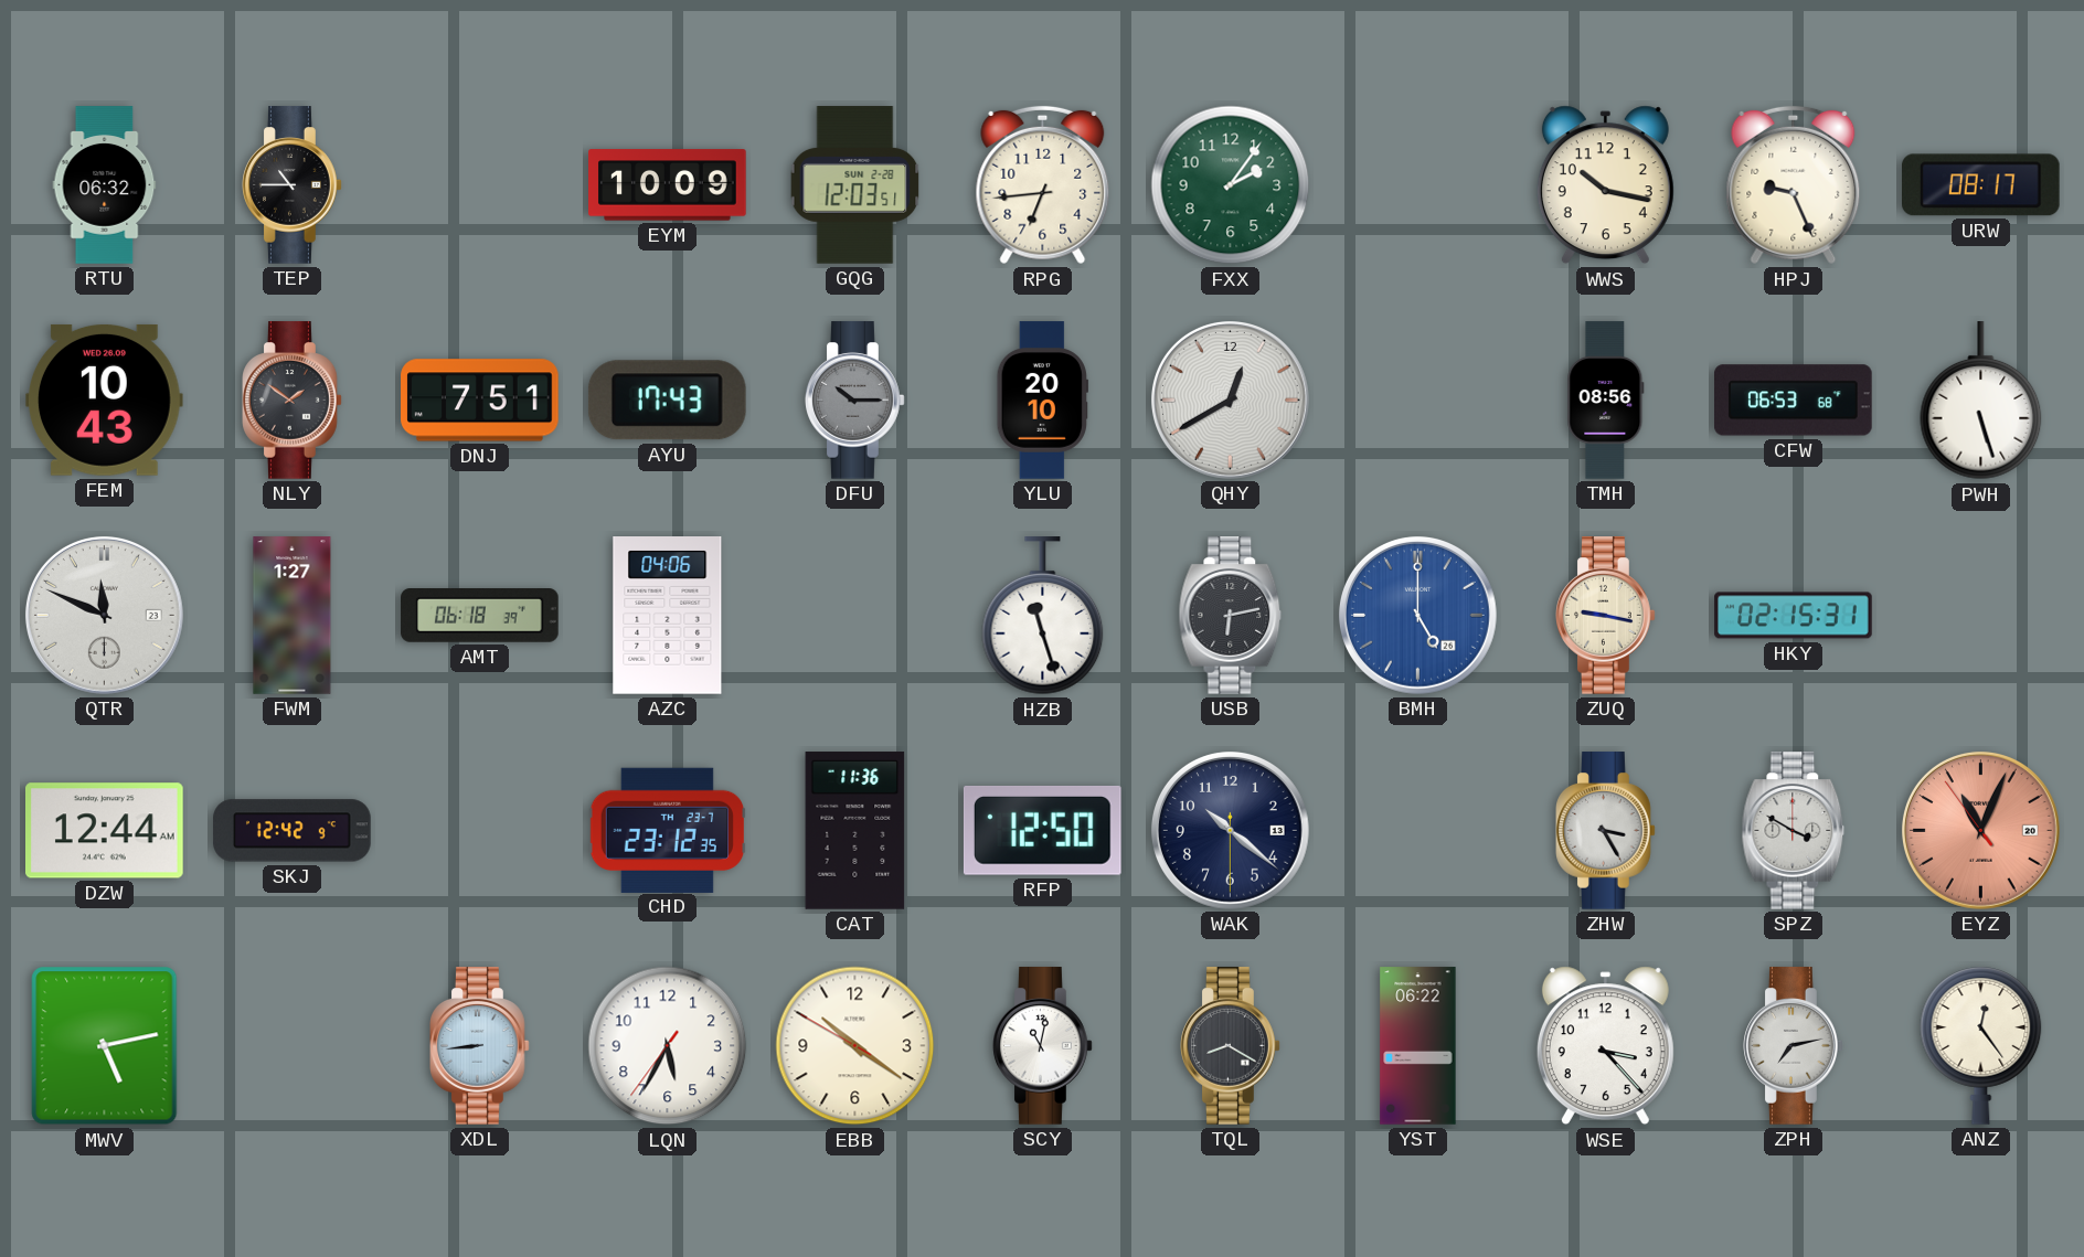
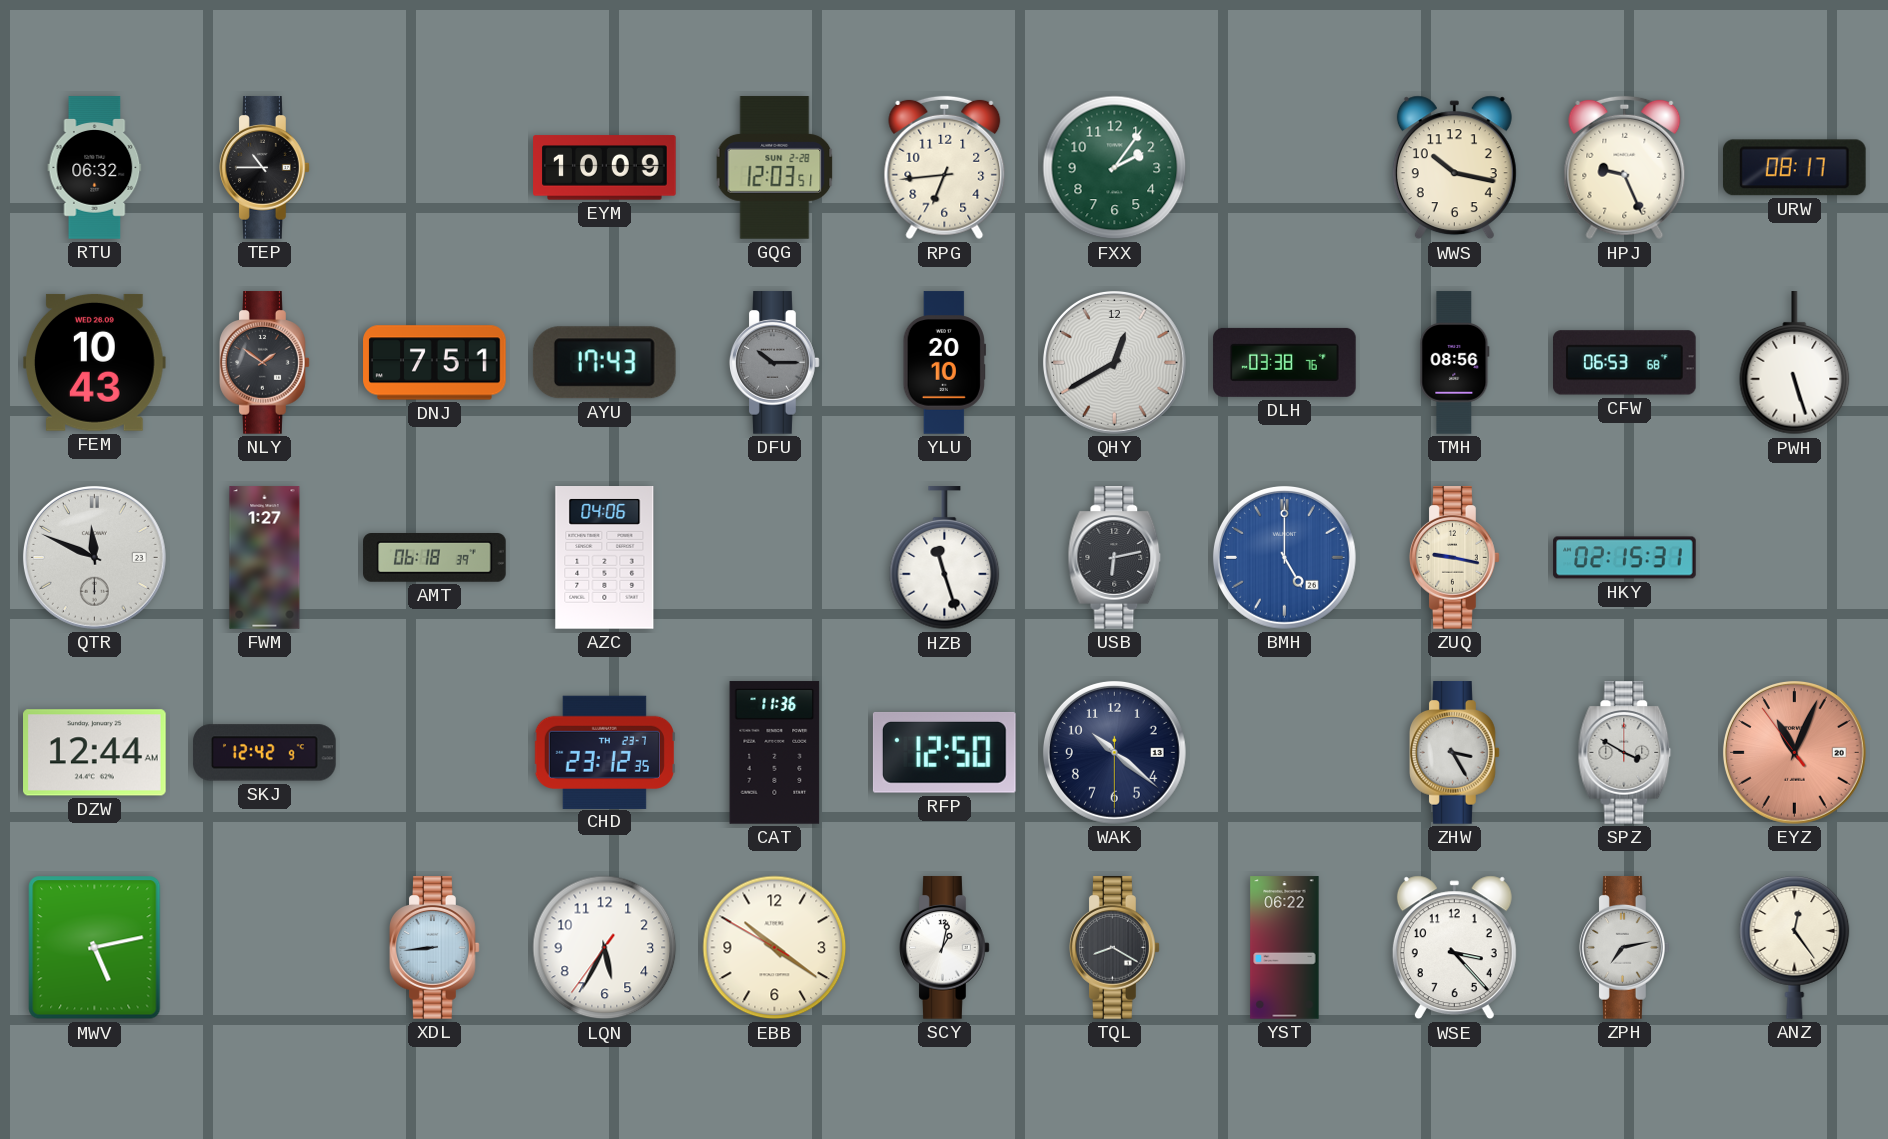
DLH: none -> 03:38 (1285, 362)
SCY: 11:02 -> 1:02 (945, 948)
